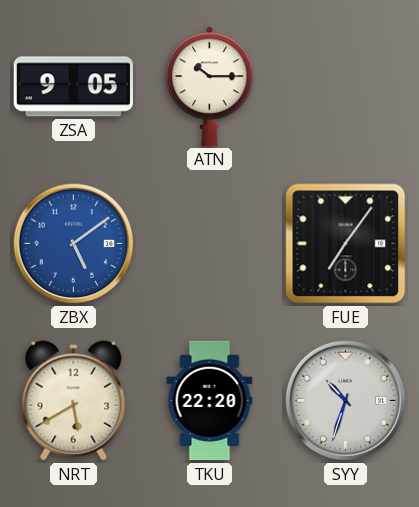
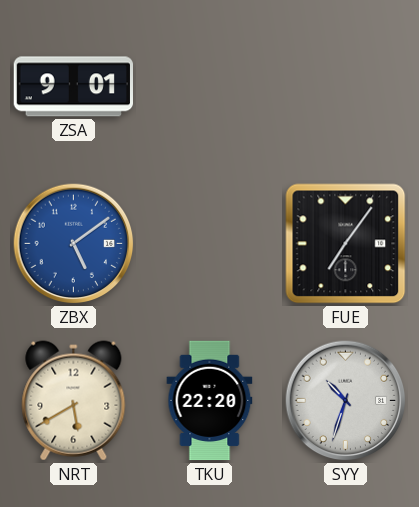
ZSA: 9:05 -> 9:01 (73, 87)
ATN: 10:15 -> none (210, 86)
